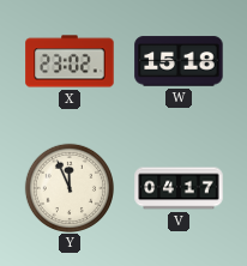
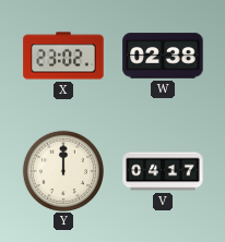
W: 15:18 -> 02:38 (163, 56)
Y: 11:56 -> 12:00 (62, 170)
